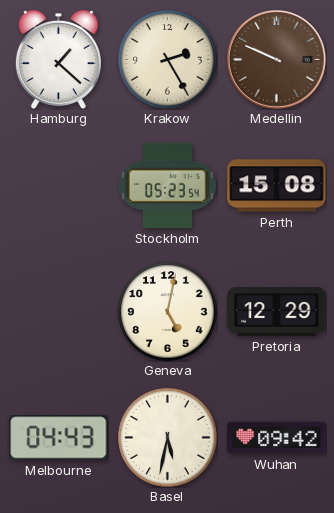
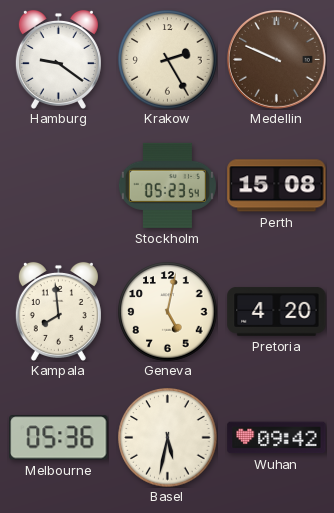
Hamburg: 1:22 -> 9:21 (58, 59)
Kampala: none -> 7:59 (58, 311)
Pretoria: 12:29 -> 4:20 (277, 312)
Melbourne: 04:43 -> 05:36 (59, 438)
